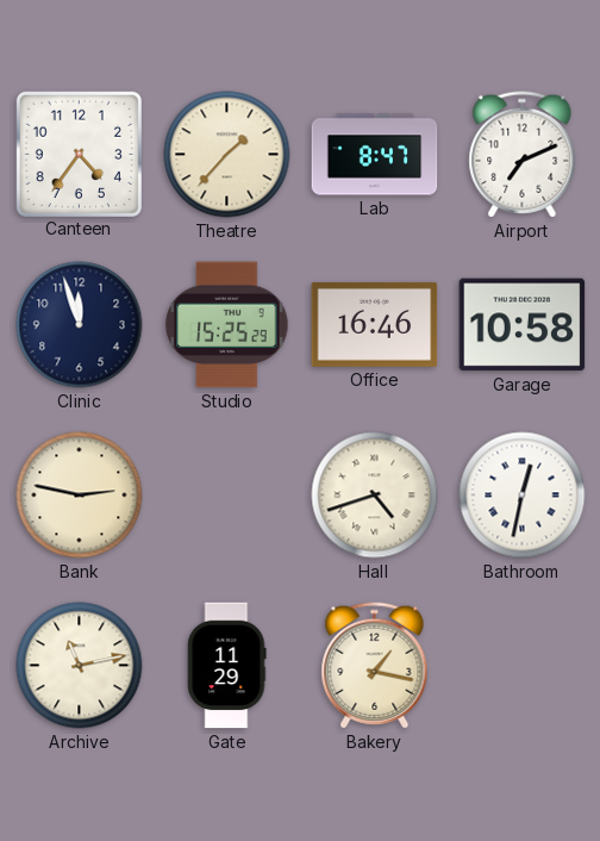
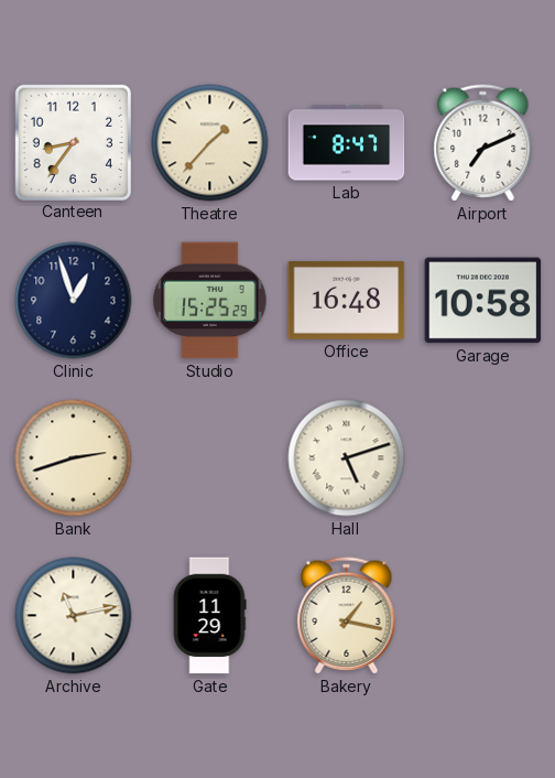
Canteen: 4:36 -> 8:36 (73, 142)
Clinic: 11:57 -> 12:57 (74, 301)
Office: 16:46 -> 16:48 (347, 300)
Bank: 2:47 -> 2:42 (74, 458)
Hall: 4:42 -> 5:12 (347, 458)
Bathroom: 12:32 -> none (523, 496)
